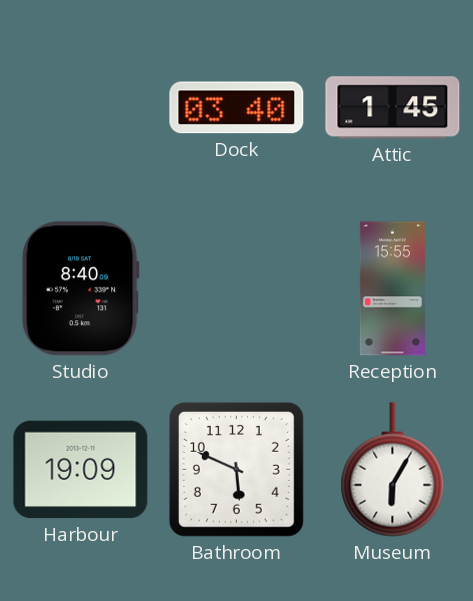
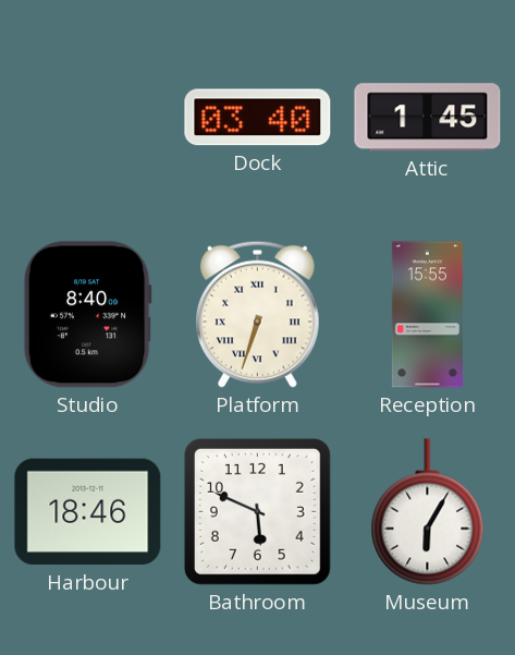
Platform: none -> 6:33 (258, 314)
Harbour: 19:09 -> 18:46 (88, 512)
